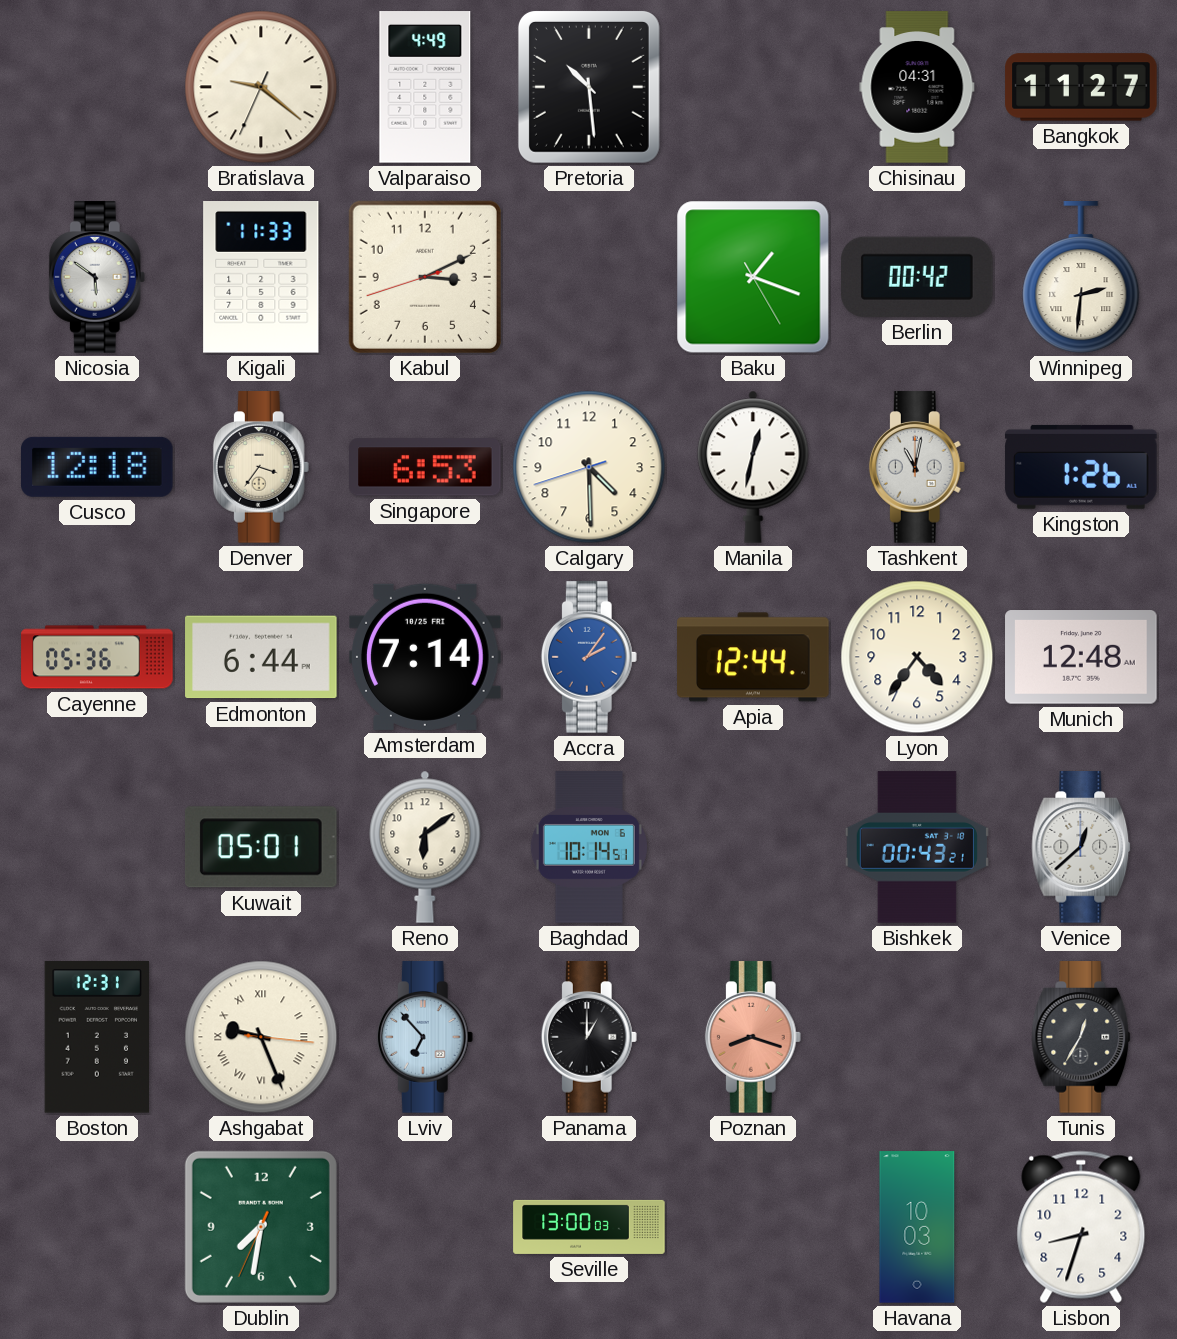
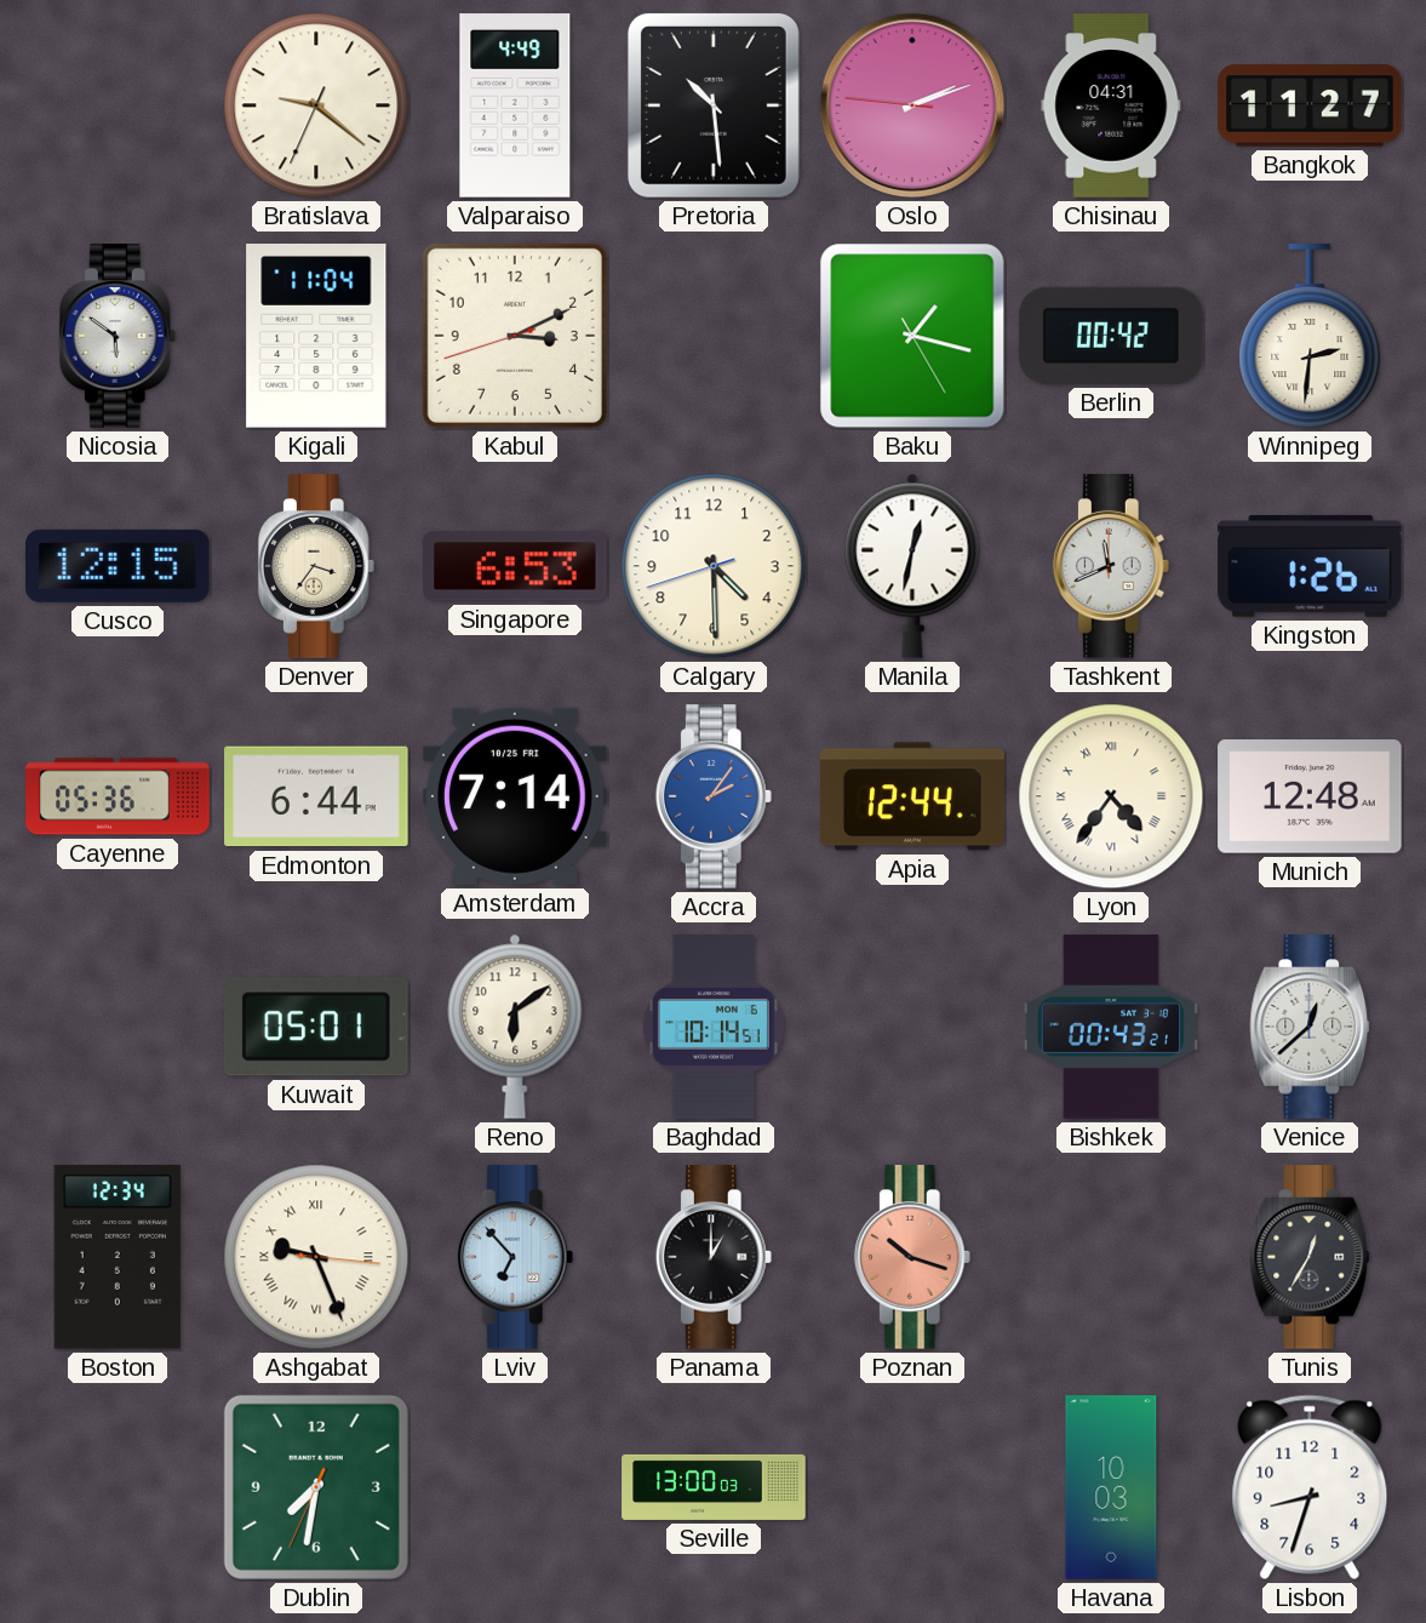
Oslo: none -> 2:11 (912, 105)
Kigali: 11:33 -> 11:04 (316, 337)
Baku: 1:18 -> 1:17 (912, 336)
Cusco: 12:18 -> 12:15 (119, 566)
Tashkent: 11:02 -> 11:41 (1111, 566)
Lyon numerals: Arabic -> Roman (1111, 796)
Boston: 12:31 -> 12:34 (116, 1258)
Poznan: 8:18 -> 10:18 (912, 1257)
